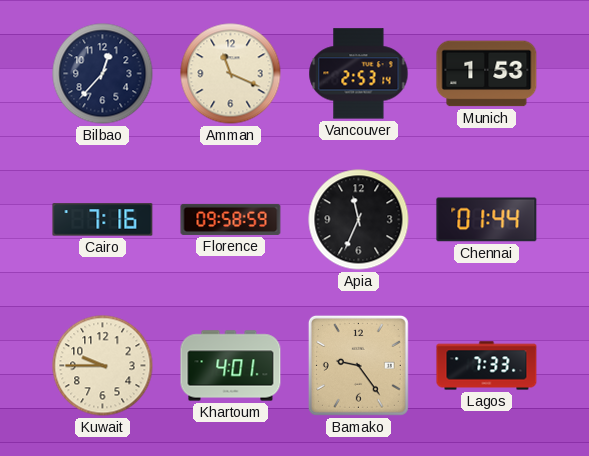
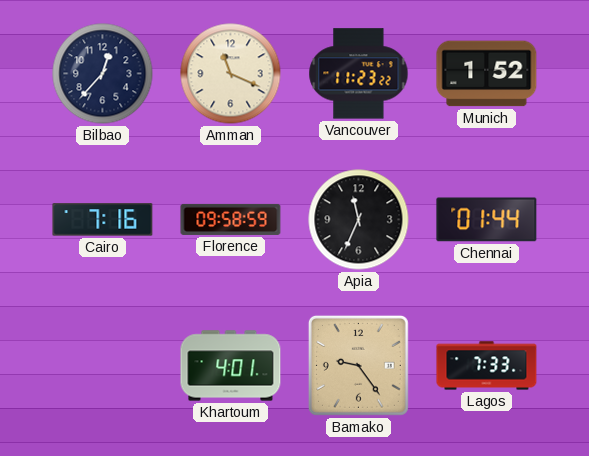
Vancouver: 2:53 -> 11:23 (359, 74)
Munich: 1:53 -> 1:52 (487, 74)
Kuwait: 9:45 -> none (103, 366)
